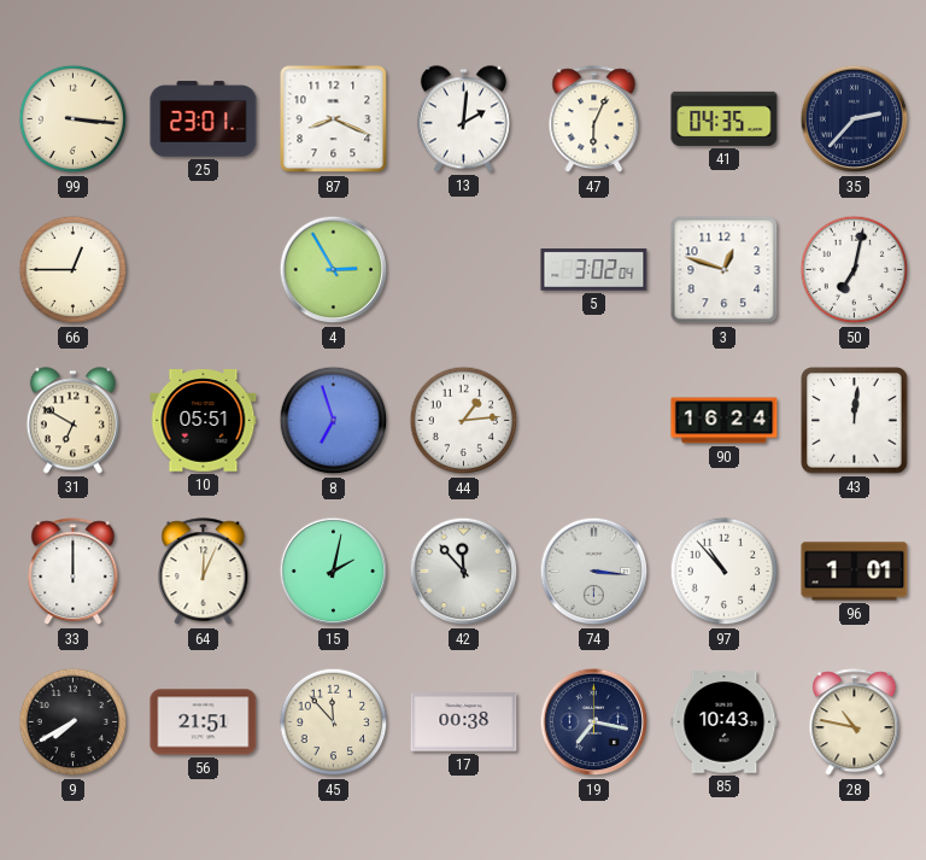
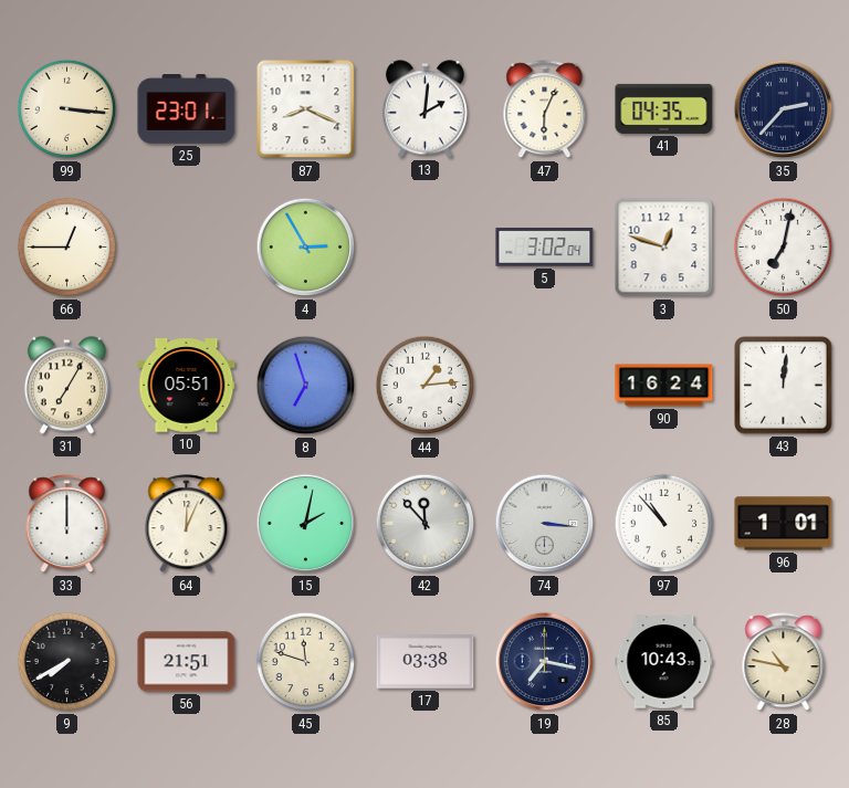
31: 6:50 -> 7:05 (66, 386)
45: 11:53 -> 11:48 (306, 662)
17: 00:38 -> 03:38 (426, 662)
